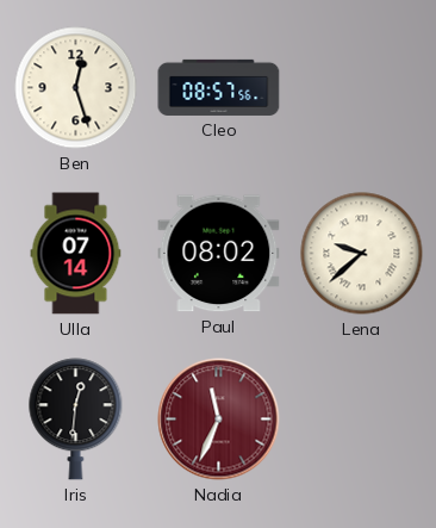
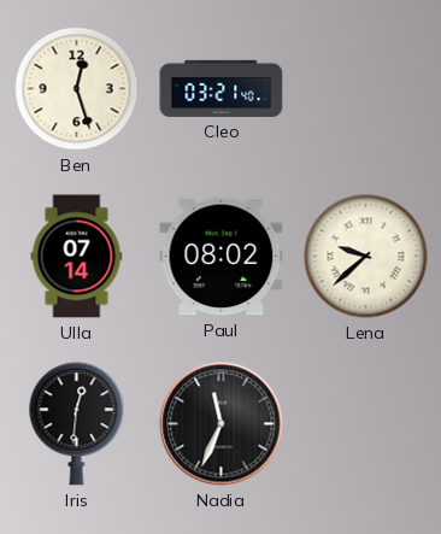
Cleo: 08:57 -> 03:21 (222, 88)
Nadia dial: burgundy -> black (222, 424)
